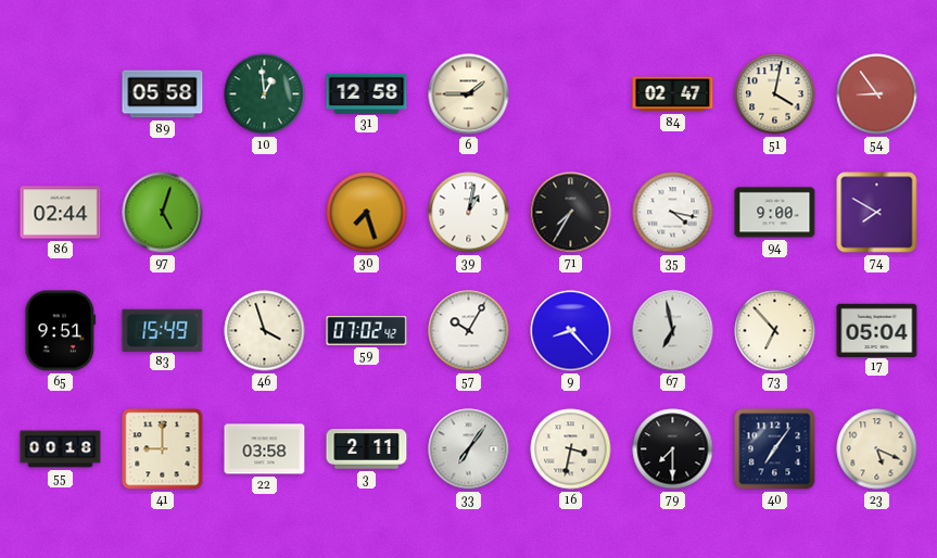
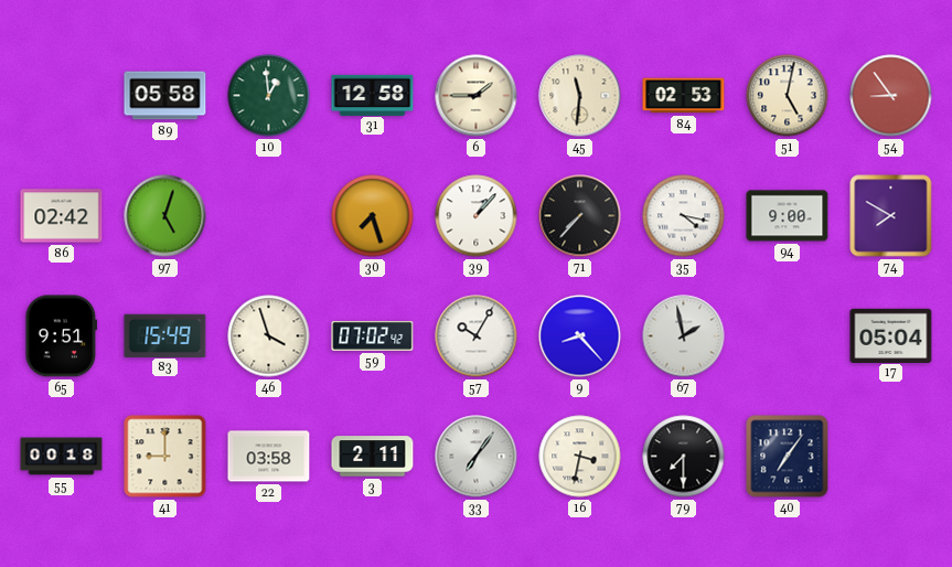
45: none -> 11:31 (580, 96)
84: 02:47 -> 02:53 (684, 96)
51: 4:02 -> 5:02 (788, 96)
86: 02:44 -> 02:42 (62, 216)
39: 1:02 -> 1:07 (477, 216)
71: 7:35 -> 7:37 (580, 216)
67: 6:58 -> 1:58 (684, 336)
73: 6:53 -> none (775, 331)
23: 5:19 -> none (877, 449)
